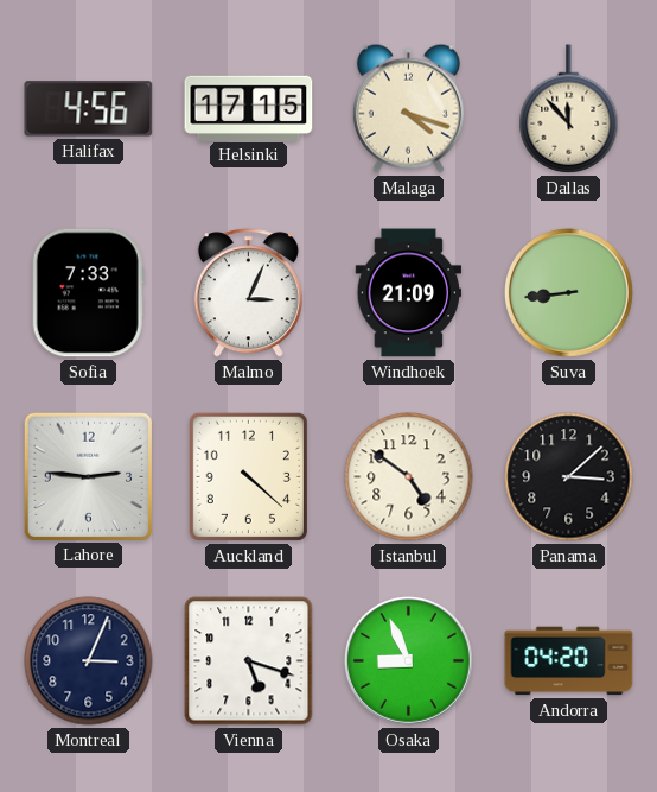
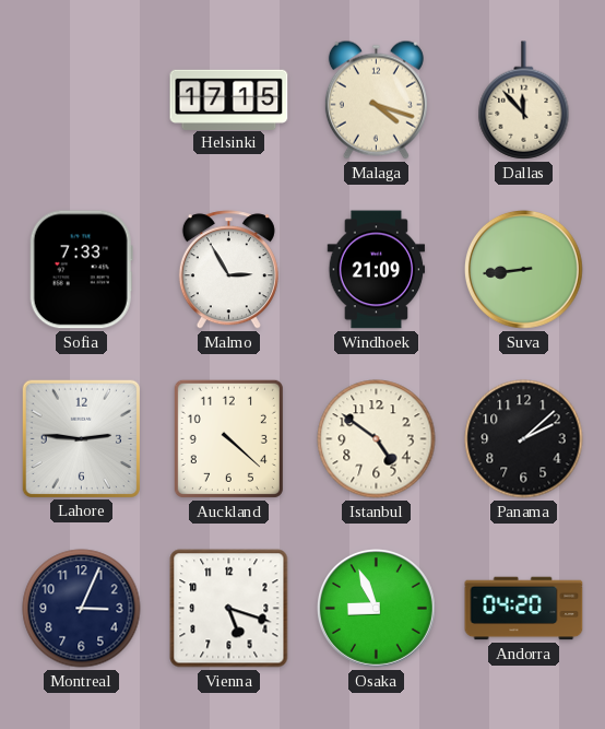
Halifax: 4:56 -> none (89, 109)
Malmo: 3:04 -> 2:55 (228, 270)
Panama: 3:08 -> 2:08 (524, 439)
